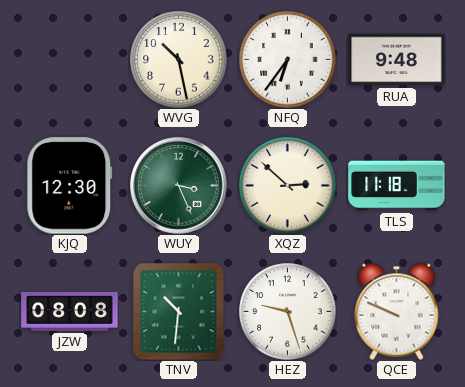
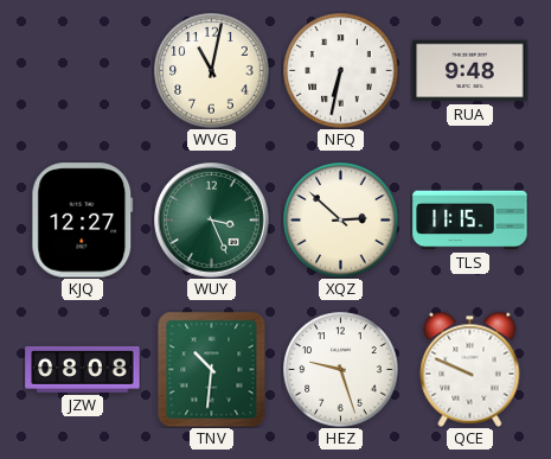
WVG: 10:28 -> 11:02 (212, 71)
NFQ: 6:36 -> 6:32 (341, 71)
KJQ: 12:30 -> 12:27 (83, 221)
TLS: 11:18 -> 11:15 (470, 221)
